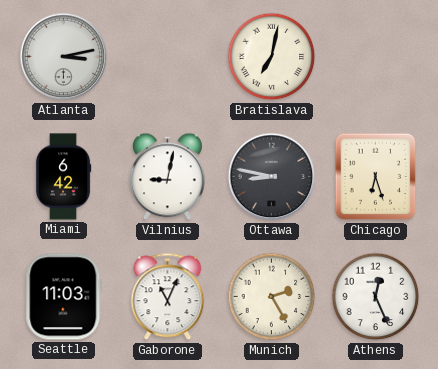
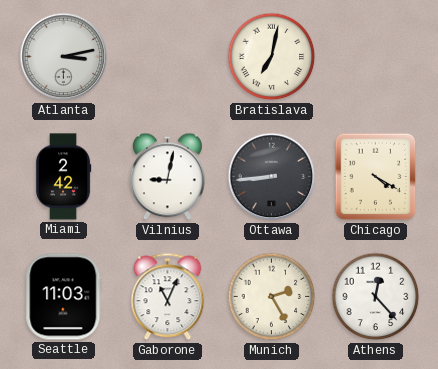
Miami: 6:42 -> 2:42 (63, 177)
Ottawa: 8:47 -> 8:44 (272, 177)
Chicago: 6:27 -> 4:20 (376, 177)
Athens: 12:26 -> 12:23 (376, 297)
